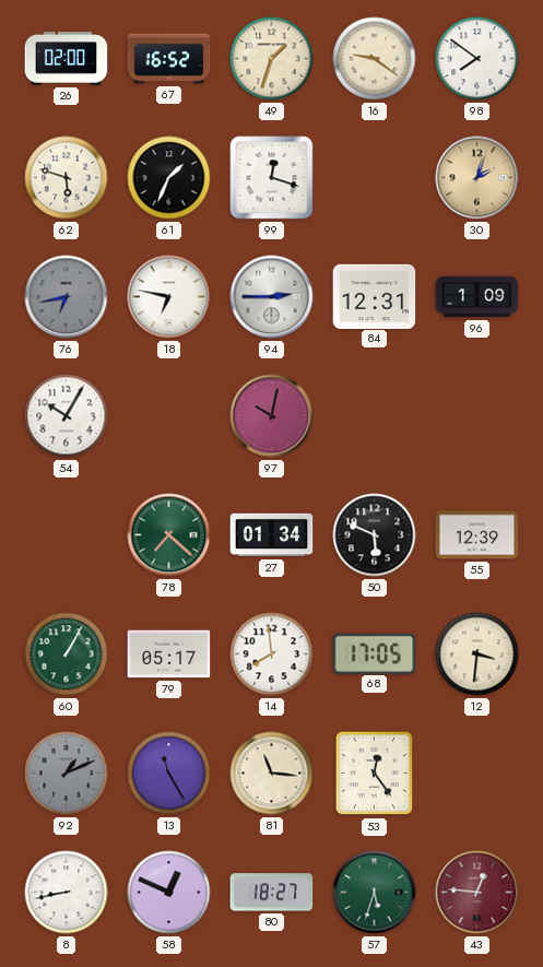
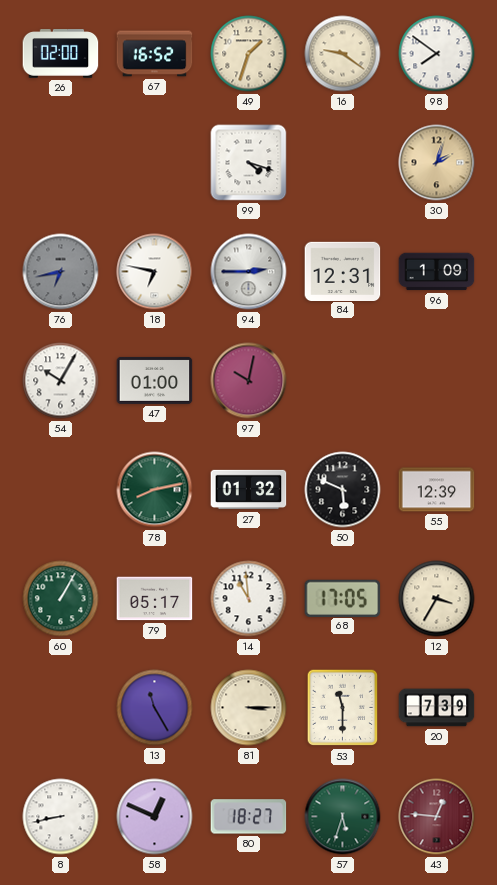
62: 5:48 -> none (67, 178)
61: 1:34 -> none (169, 178)
99: 12:18 -> 4:18 (249, 163)
47: none -> 01:00 (155, 380)
78: 7:22 -> 8:13 (155, 490)
27: 01:34 -> 01:32 (249, 490)
14: 7:59 -> 10:59 (249, 599)
12: 3:31 -> 3:35 (437, 599)
92: 1:11 -> none (67, 774)
81: 11:16 -> 3:15 (249, 708)
53: 12:24 -> 11:30 (343, 708)
20: none -> 7:39 (437, 708)
